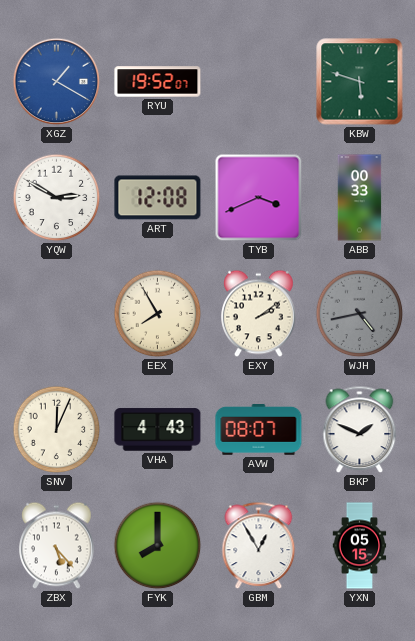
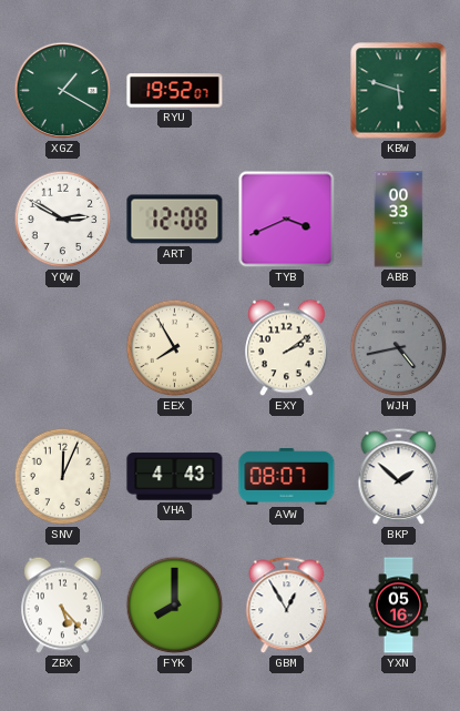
XGZ dial: blue -> green (63, 91)
BKP: 1:49 -> 1:52 (399, 477)
YXN: 05:15 -> 05:16 (399, 606)
